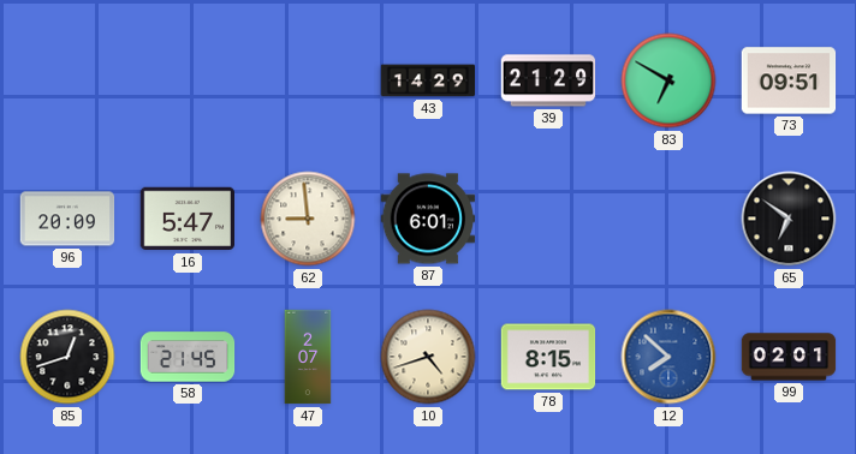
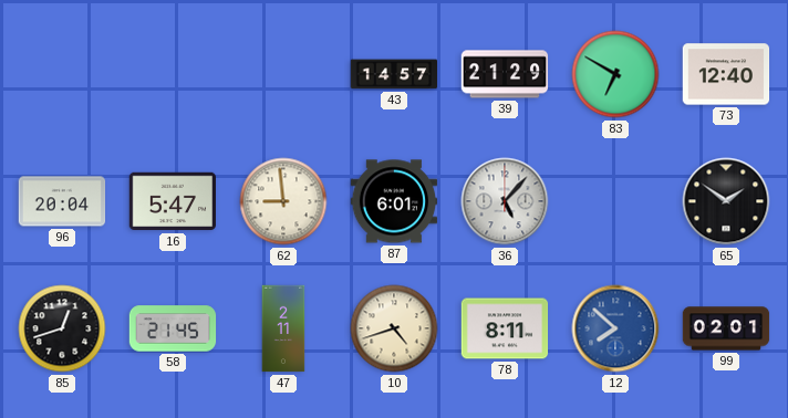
43: 14:29 -> 14:57 (394, 74)
73: 09:51 -> 12:40 (726, 74)
96: 20:09 -> 20:04 (62, 201)
36: none -> 5:07 (505, 201)
65: 6:51 -> 1:51 (726, 201)
47: 2:07 -> 2:11 (283, 328)
78: 8:15 -> 8:11 (505, 328)
